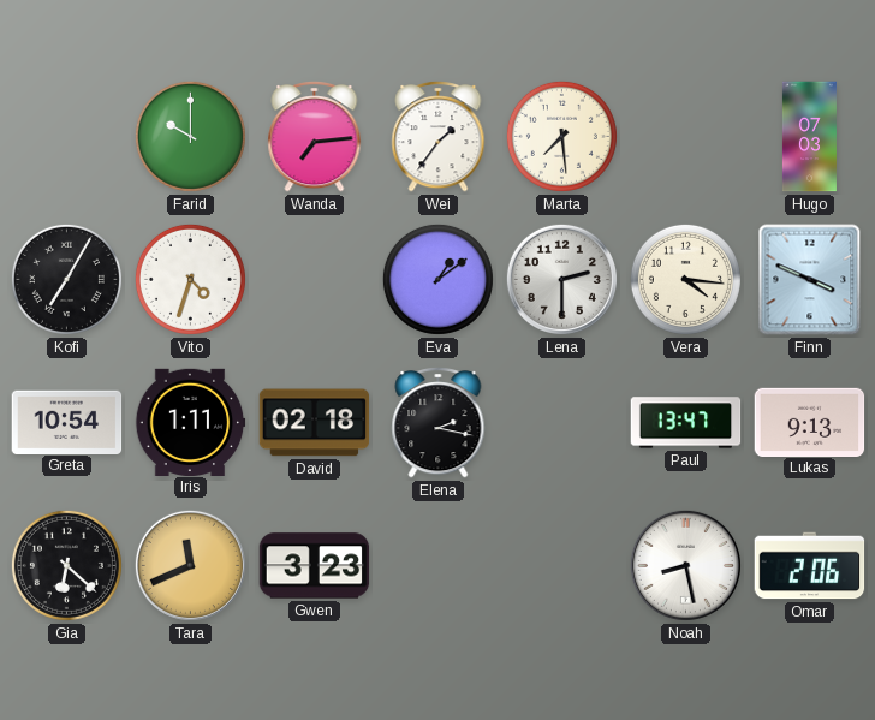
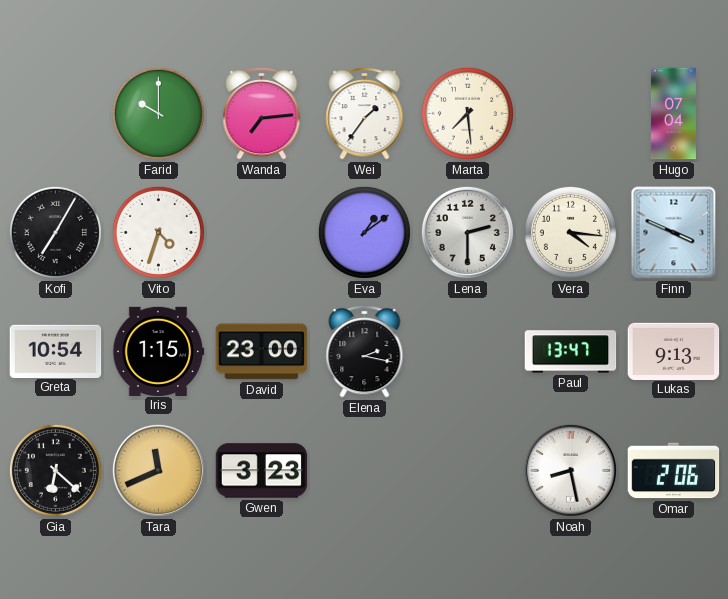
Hugo: 07:03 -> 07:04 (673, 114)
Iris: 1:11 -> 1:15 (158, 351)
David: 02:18 -> 23:00 (262, 352)
